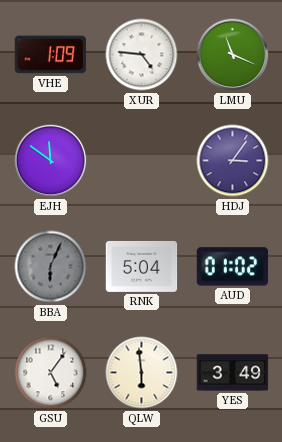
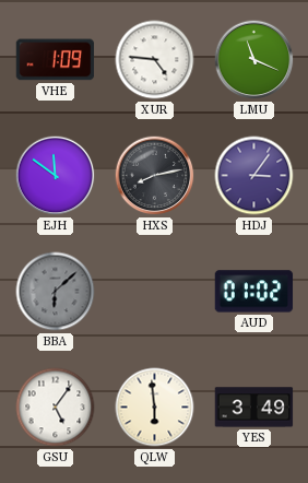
HXS: none -> 8:13 (155, 176)
BBA: 6:04 -> 6:08 (56, 292)
RNK: 5:04 -> none (142, 267)
